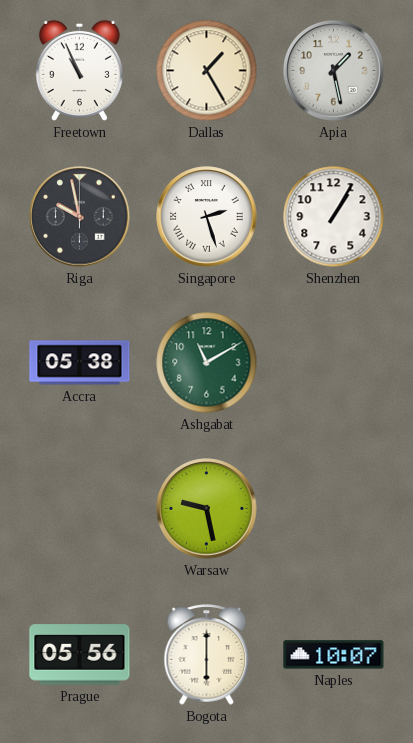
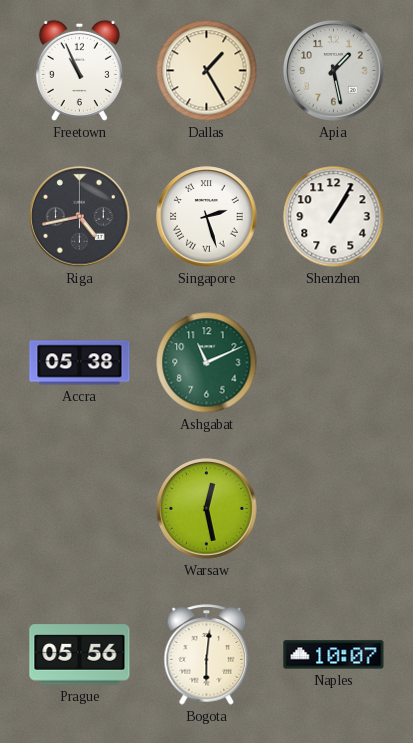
Riga: 9:58 -> 4:43 (80, 217)
Ashgabat: 11:10 -> 11:11 (207, 363)
Warsaw: 9:28 -> 12:28 (207, 509)
Bogota: 6:00 -> 6:01 (207, 655)
